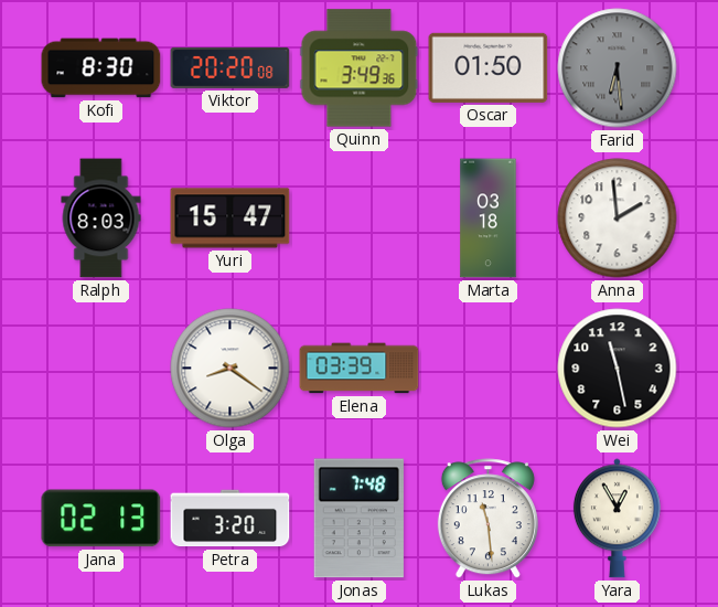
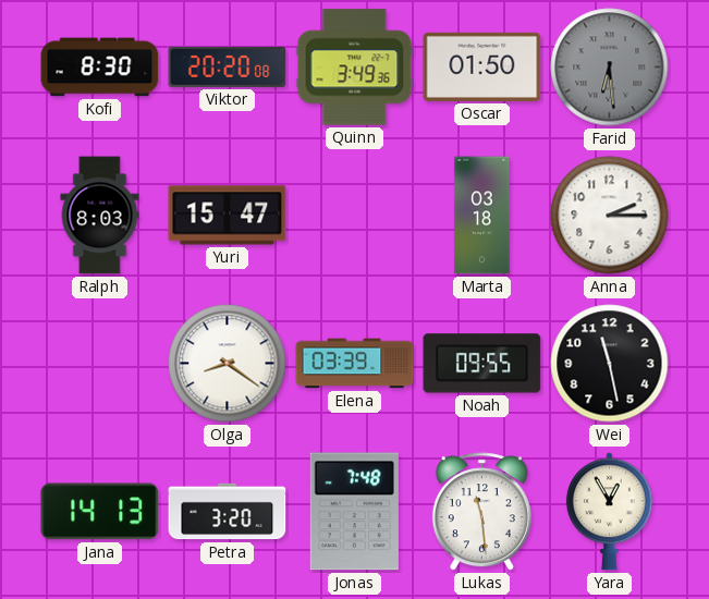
Anna: 1:59 -> 2:15 (610, 216)
Noah: none -> 09:55 (482, 364)
Jana: 02:13 -> 14:13 (100, 512)
